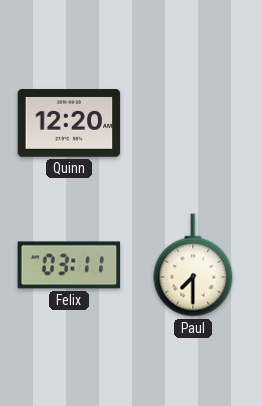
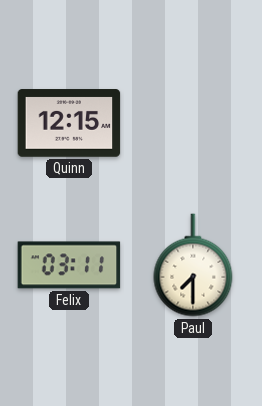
Quinn: 12:20 -> 12:15 (69, 123)
